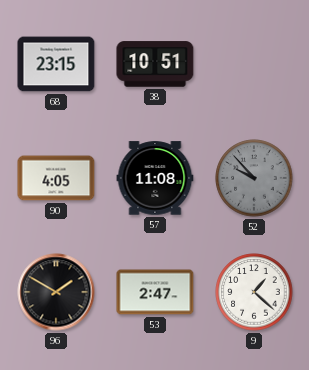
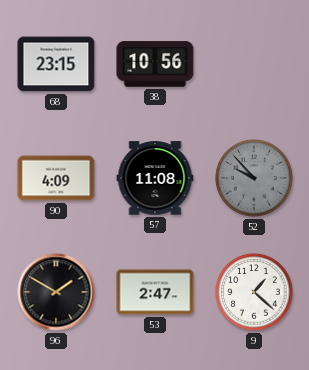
38: 10:51 -> 10:56 (155, 64)
90: 4:05 -> 4:09 (56, 178)
